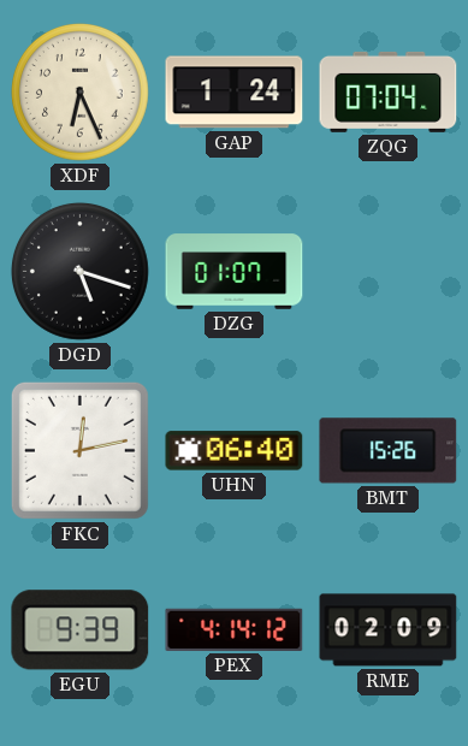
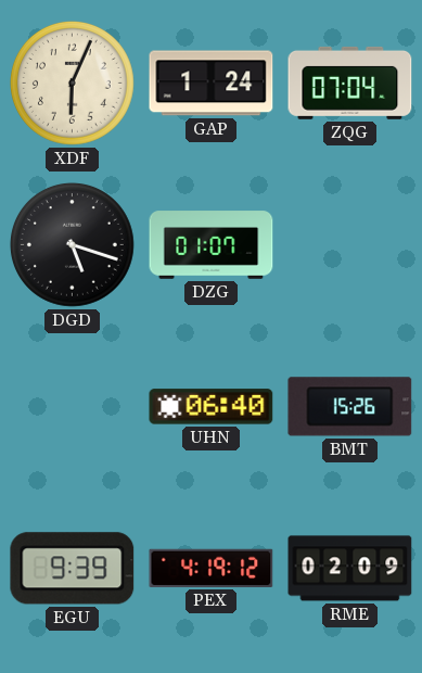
XDF: 6:26 -> 6:04 (72, 82)
FKC: 12:13 -> none (79, 450)
PEX: 4:14 -> 4:19 (212, 568)
